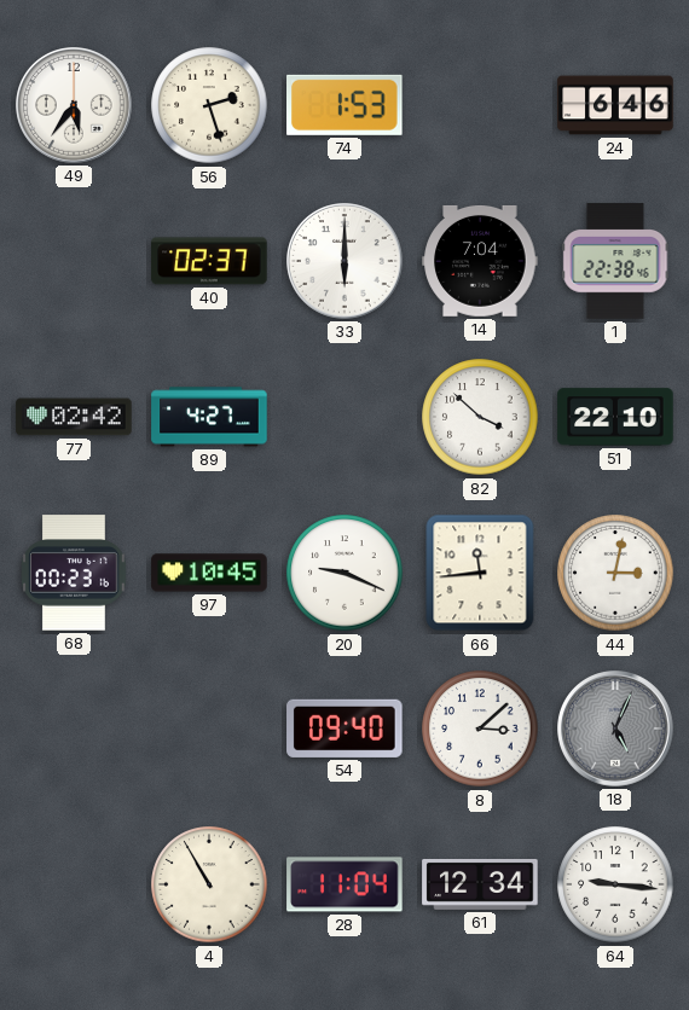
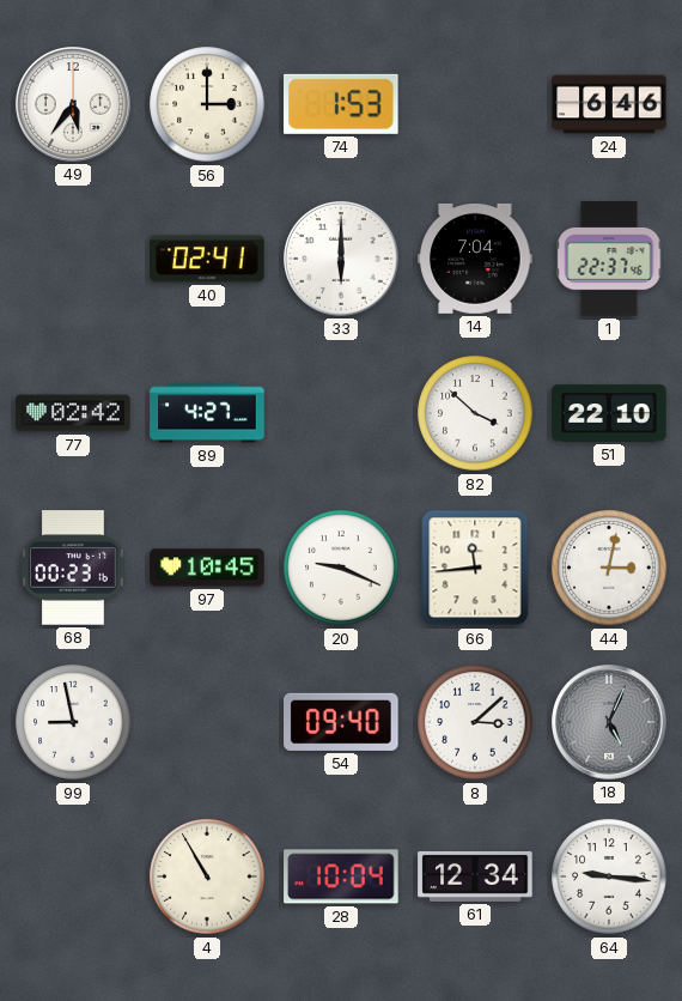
56: 2:27 -> 3:00 (207, 104)
40: 02:37 -> 02:41 (207, 259)
1: 22:38 -> 22:37 (609, 259)
99: none -> 8:58 (73, 722)
28: 11:04 -> 10:04 (341, 876)
